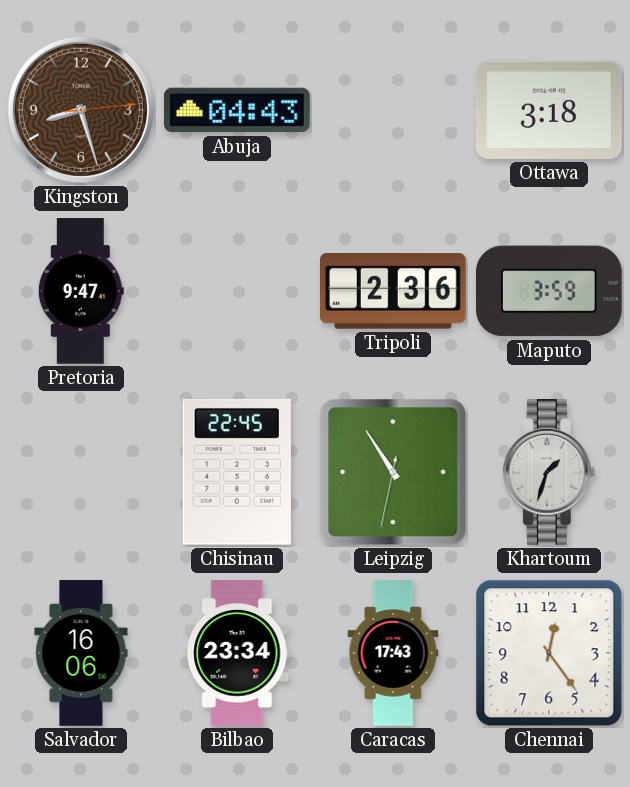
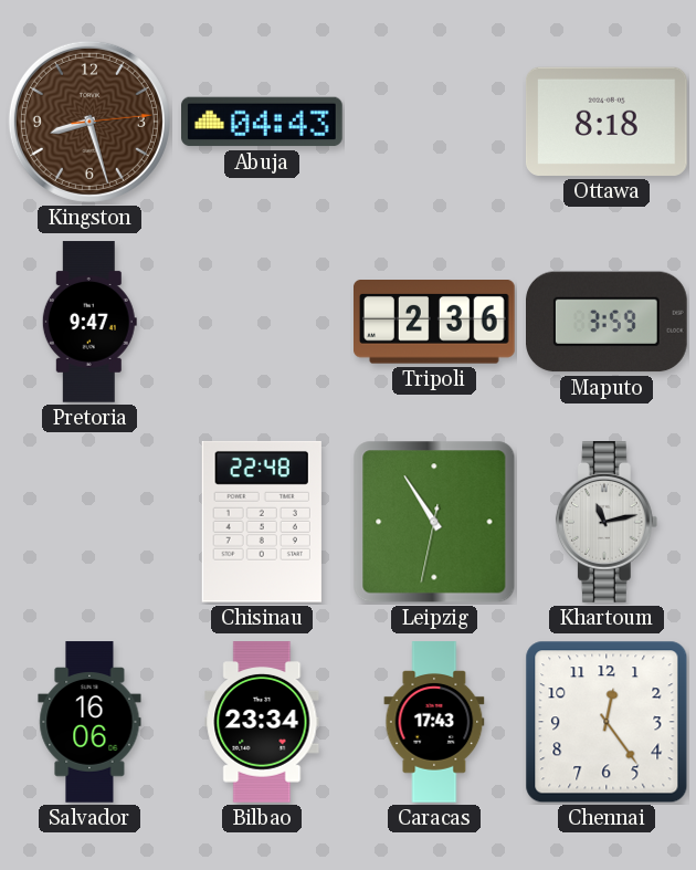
Ottawa: 3:18 -> 8:18 (608, 122)
Chisinau: 22:45 -> 22:48 (262, 522)
Khartoum: 1:33 -> 11:13 (607, 523)
